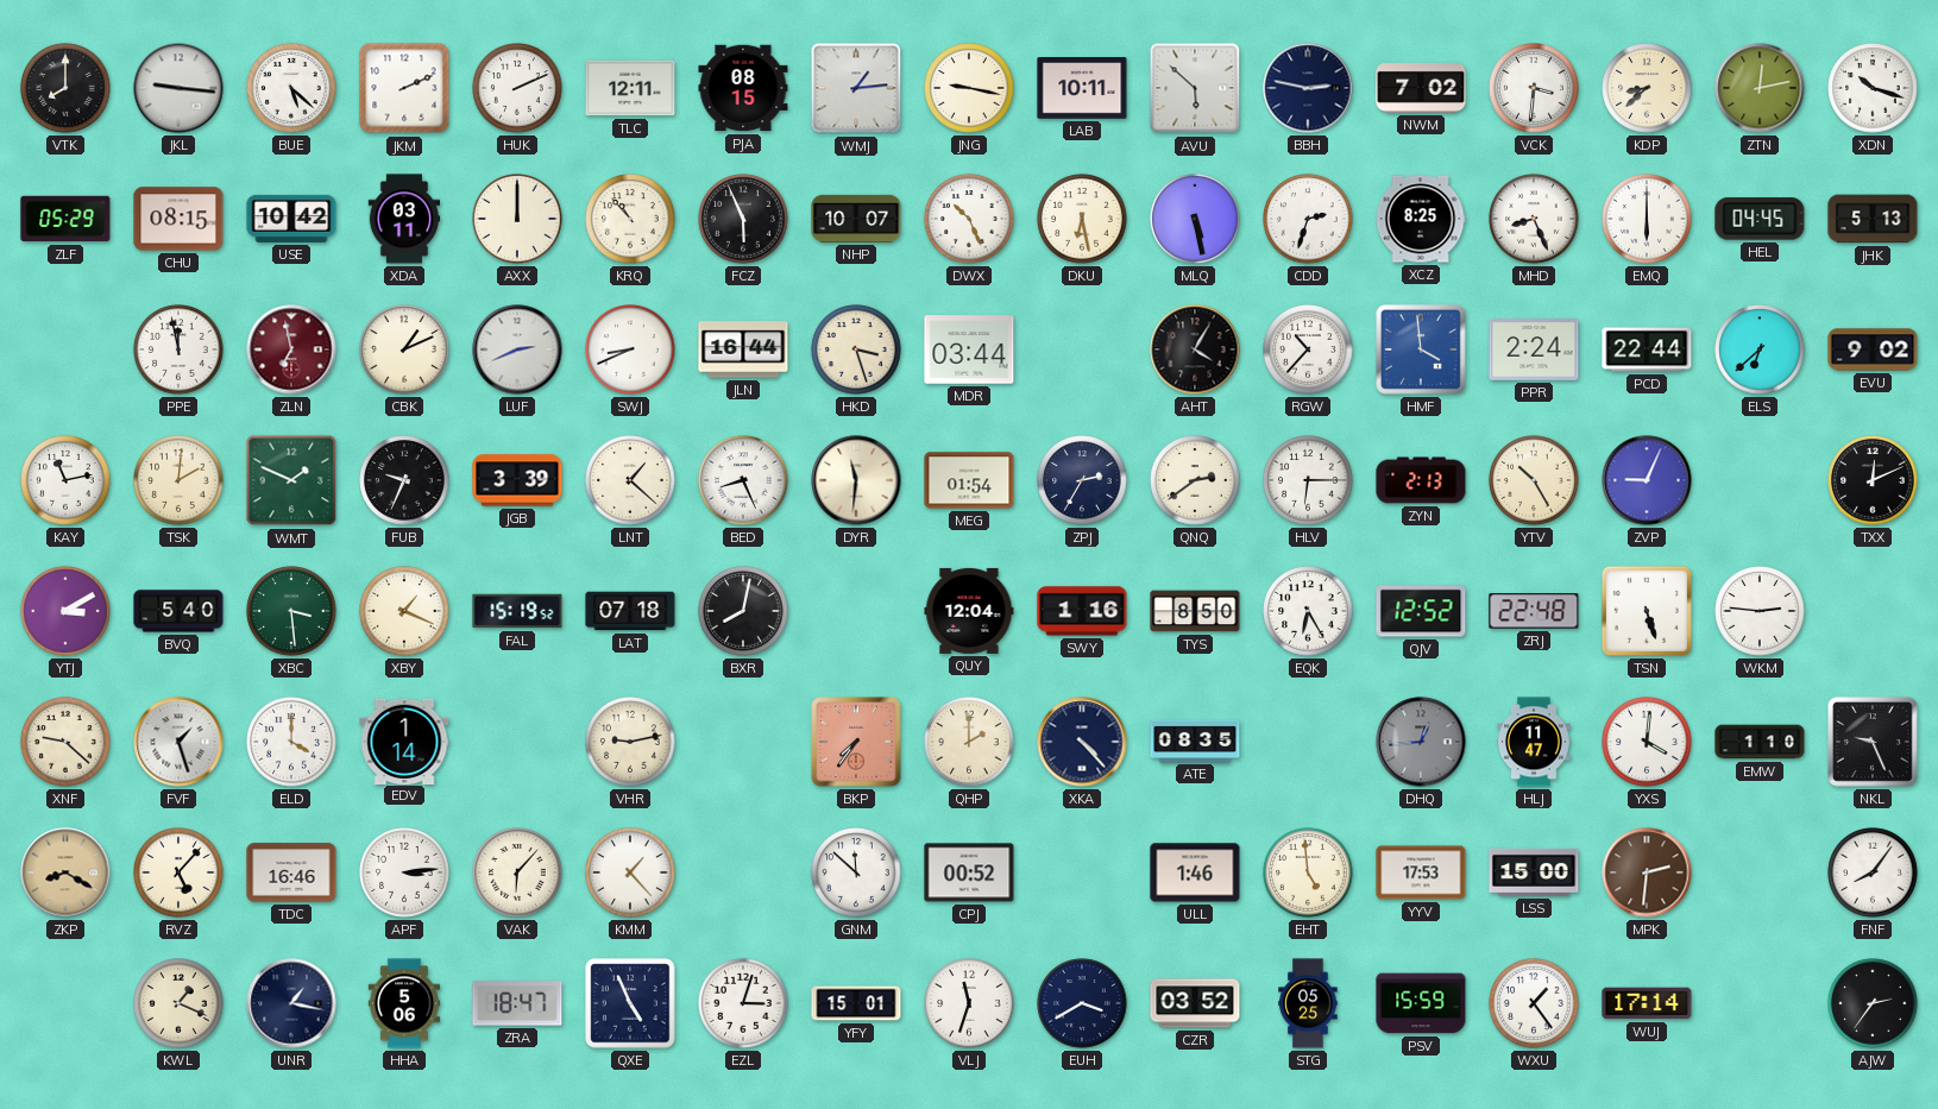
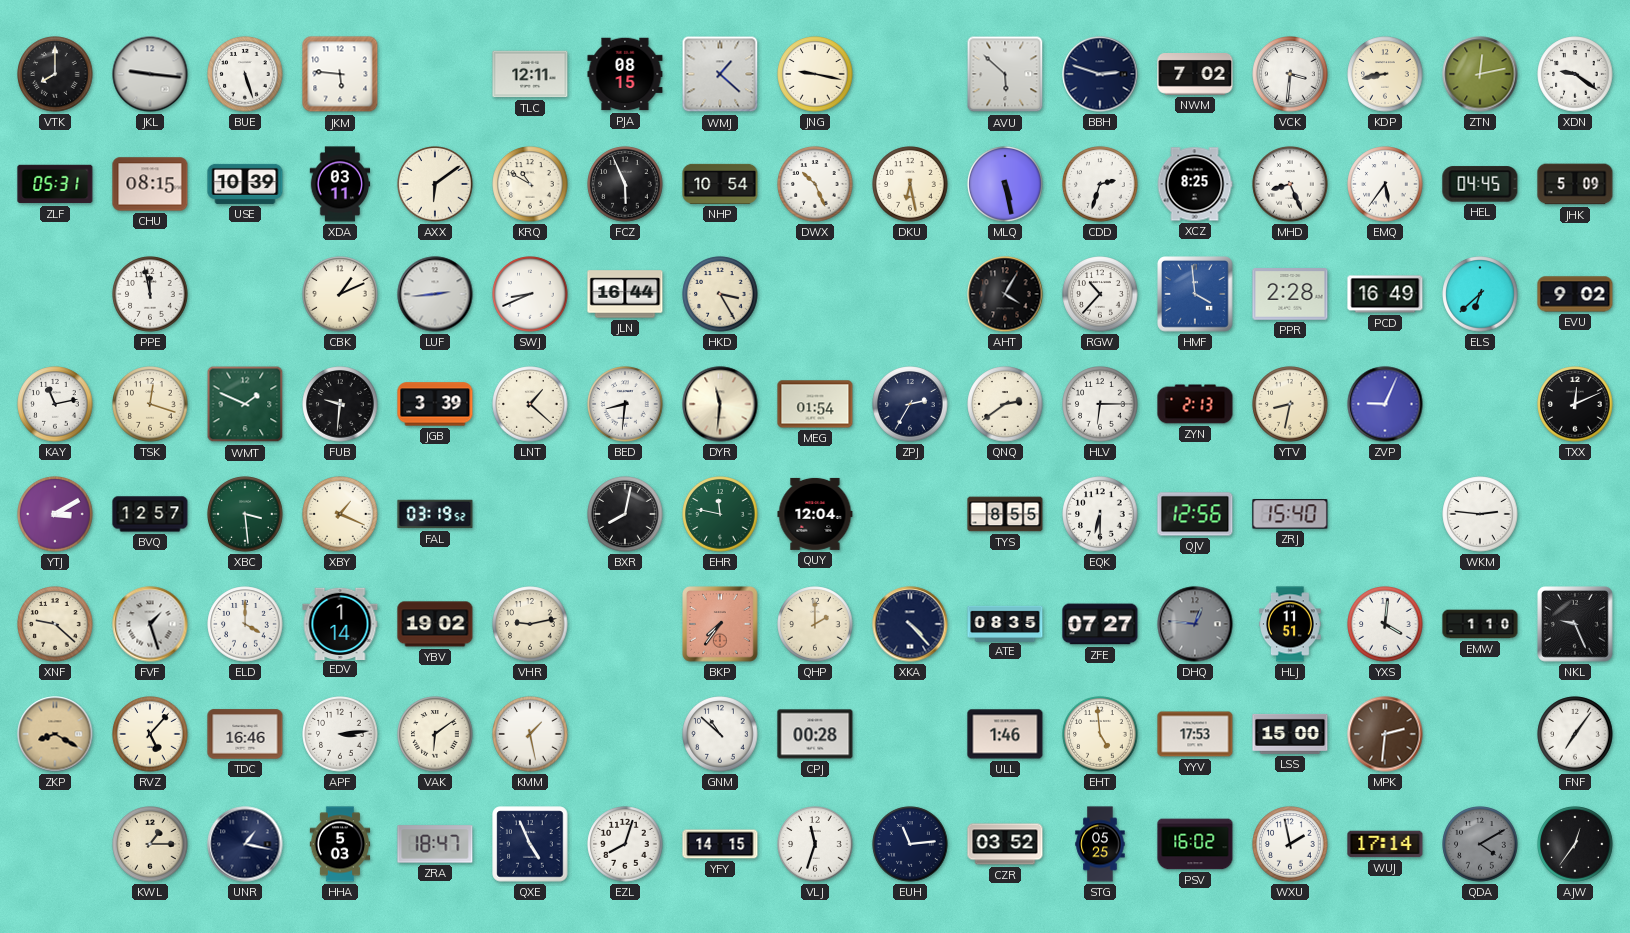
BUE: 5:22 -> 5:27 (245, 74)
JKM: 2:11 -> 5:46 (340, 74)
HUK: 2:11 -> none (517, 88)
WMJ: 1:14 -> 1:22 (720, 74)
LAB: 10:11 -> none (1082, 88)
BBH: 2:47 -> 2:48 (1100, 74)
KDP: 8:38 -> 8:43 (1385, 74)
XDN: 10:18 -> 9:21 (1575, 74)
ZLF: 05:29 -> 05:31 (55, 184)
USE: 10:42 -> 10:39 (245, 184)
AXX: 12:00 -> 6:09 (435, 184)
KRQ: 10:53 -> 10:50 (530, 184)
NHP: 10:07 -> 10:54 (720, 184)
EMQ: 6:00 -> 5:36 (1385, 184)
JHK: 5:13 -> 5:09 (1575, 184)
ZLN: 6:58 -> none (291, 349)
LUF: 2:41 -> 2:44 (435, 294)
HKD: 3:27 -> 3:25 (720, 294)
MDR: 03:44 -> none (969, 349)
PPR: 2:24 -> 2:28 (1290, 294)
PCD: 22:44 -> 16:49 (1385, 294)
TSK: 2:01 -> 12:18 (150, 404)
FUB: 9:34 -> 9:31 (340, 404)
BED: 8:26 -> 8:31 (625, 404)
YTV: 10:25 -> 8:32 (1290, 404)
BVQ: 5:40 -> 12:57 (150, 514)
FAL: 15:19 -> 03:19 (435, 514)
LAT: 07:18 -> none (630, 611)
EHR: none -> 11:47 (720, 514)
SWY: 1:16 -> none (1082, 611)
TYS: 8:50 -> 8:55 (1005, 514)
EQK: 6:25 -> 6:30 (1100, 514)
QJV: 12:52 -> 12:56 (1195, 514)
ZRJ: 22:48 -> 15:40 (1290, 514)
TSN: 5:27 -> none (1647, 611)
YBV: none -> 19:02 (435, 624)
ZFE: none -> 07:27 (1100, 624)
DHQ: 12:44 -> 12:46 (1195, 624)
HLJ: 11:47 -> 11:51 (1291, 624)
VAK: 6:07 -> 6:09 (435, 734)
KMM: 1:23 -> 1:28 (530, 734)
GNM: 11:52 -> 10:52 (720, 734)
CPJ: 00:52 -> 00:28 (815, 734)
FNF: 8:06 -> 7:06 (1575, 734)
KWL: 1:19 -> 1:15 (150, 844)
HHA: 5:06 -> 5:03 (340, 844)
EZL: 3:03 -> 8:03 (625, 844)
YFY: 15:01 -> 14:15 (720, 844)
EUH: 3:40 -> 11:14 (910, 844)
PSV: 15:59 -> 16:02 (1195, 844)
WXU: 1:24 -> 1:58 (1290, 844)
QDA: none -> 4:10 (1480, 844)
AJW: 2:36 -> 12:36 (1575, 844)
